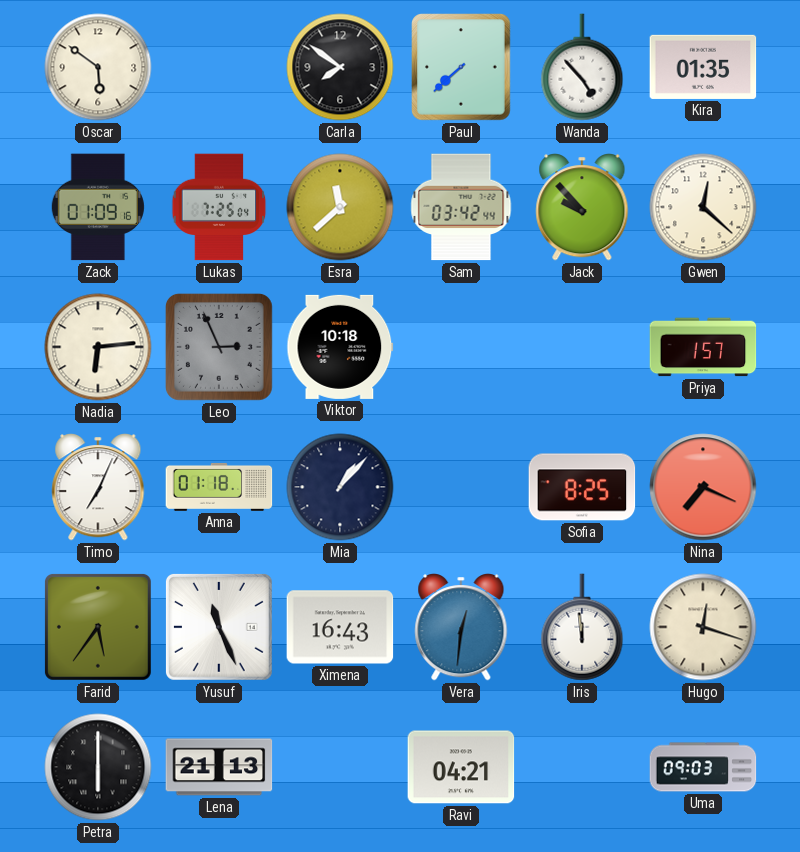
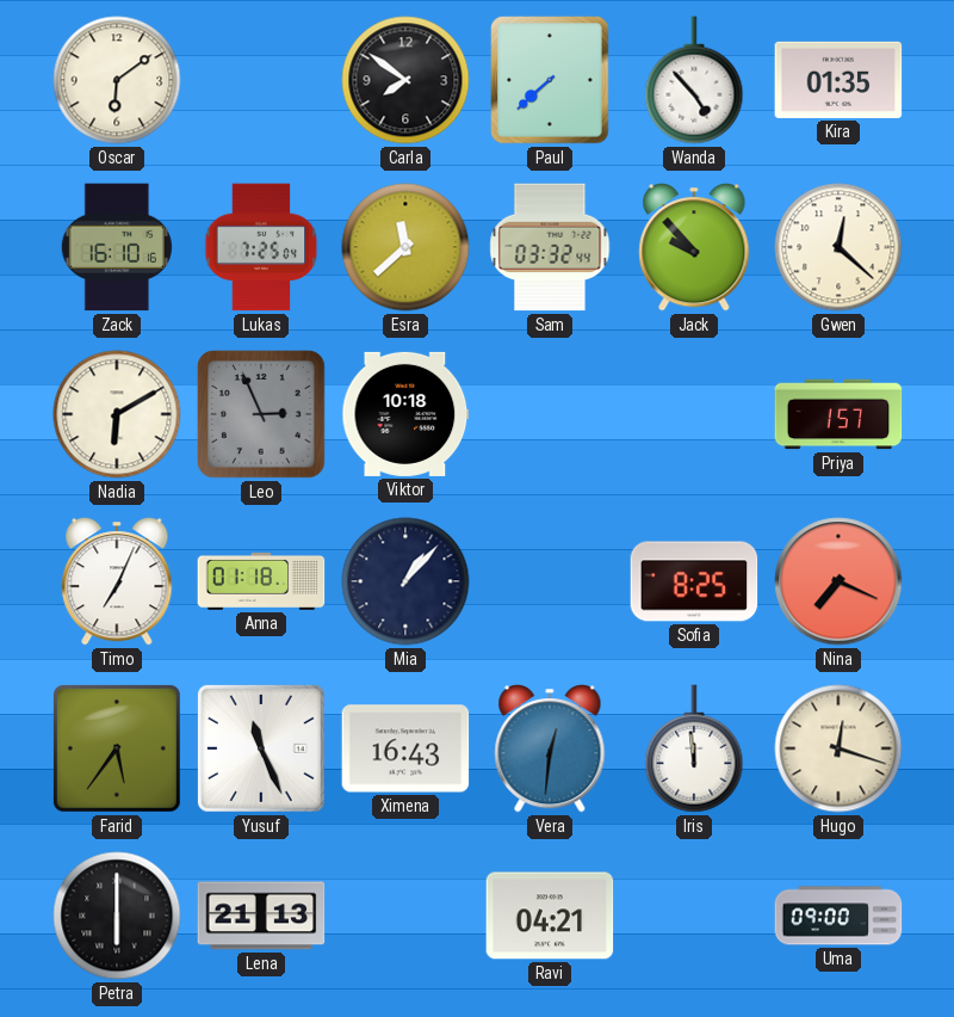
Oscar: 5:51 -> 6:09 (117, 80)
Zack: 01:09 -> 16:10 (117, 247)
Sam: 03:42 -> 03:32 (550, 247)
Nadia: 6:14 -> 6:10 (117, 414)
Uma: 09:03 -> 09:00 (838, 916)
